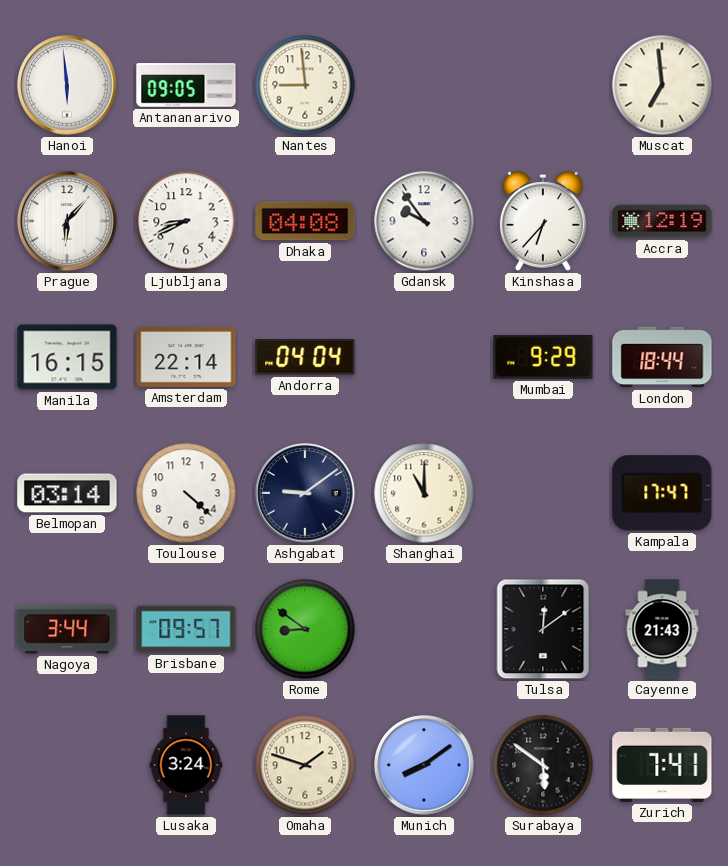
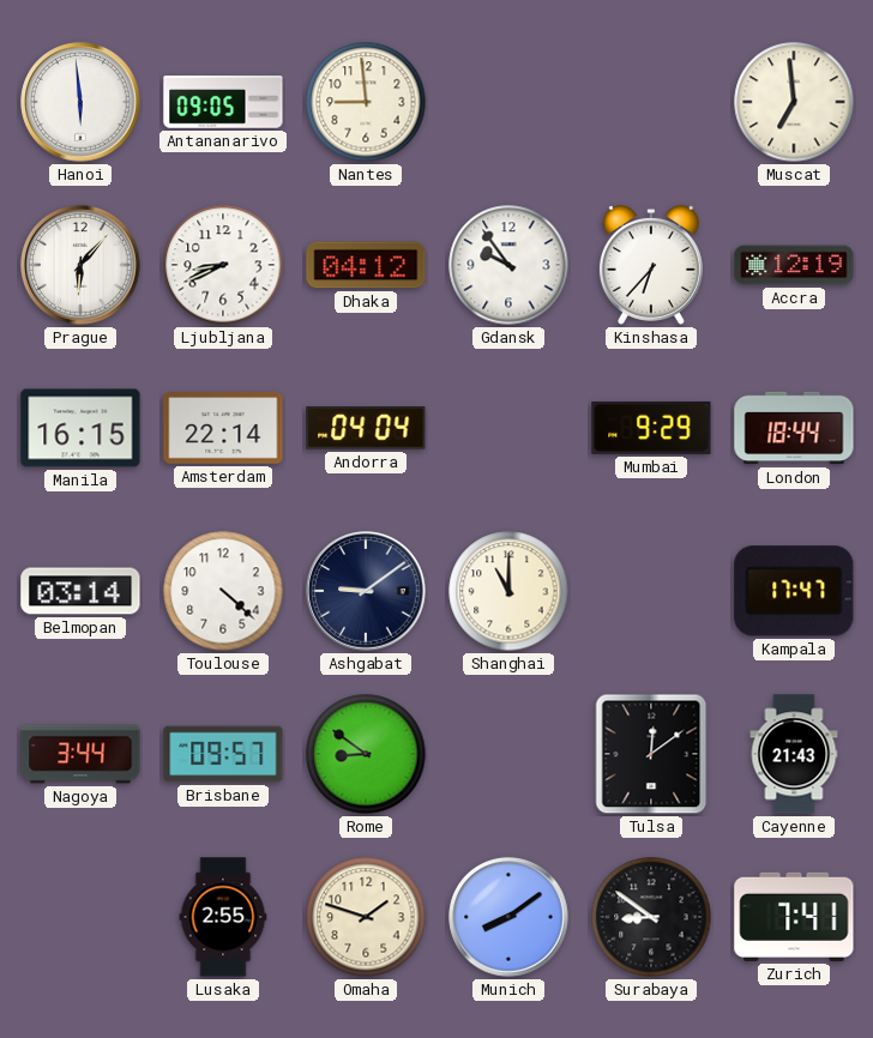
Dhaka: 04:08 -> 04:12 (366, 265)
Lusaka: 3:24 -> 2:55 (223, 917)
Surabaya: 5:51 -> 8:51 (651, 917)
